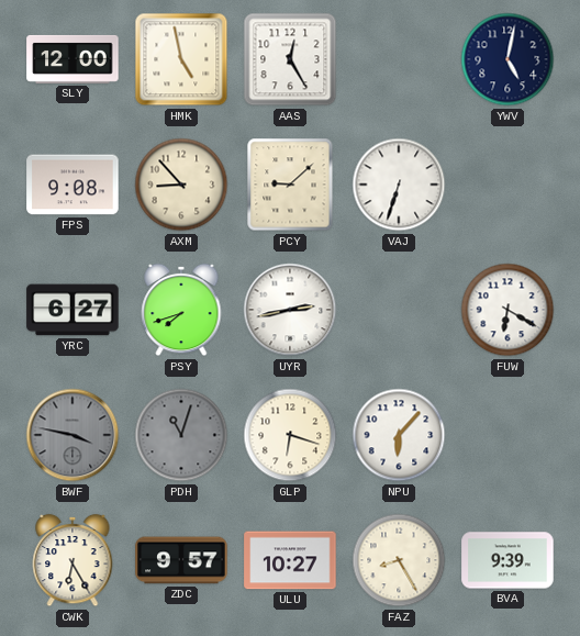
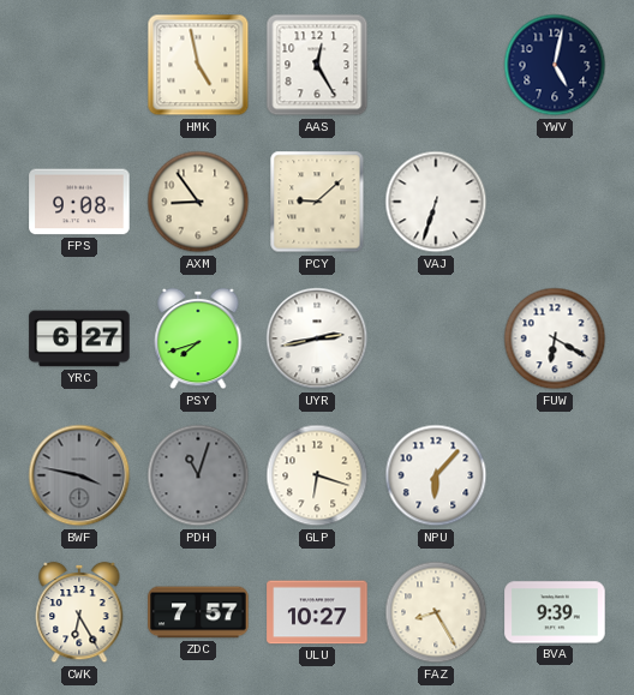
SLY: 12:00 -> none (72, 59)
AXM: 8:53 -> 8:54 (198, 202)
ZDC: 9:57 -> 7:57 (198, 612)
